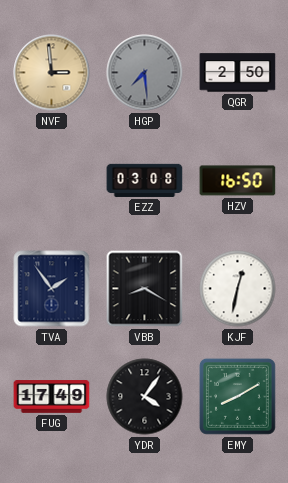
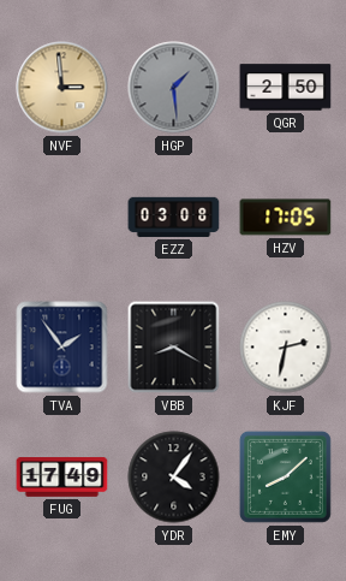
HGP: 7:29 -> 1:29 (174, 88)
HZV: 16:50 -> 17:05 (286, 218)
KJF: 12:32 -> 2:32 (286, 348)
EMY: 8:10 -> 8:08 (285, 476)
